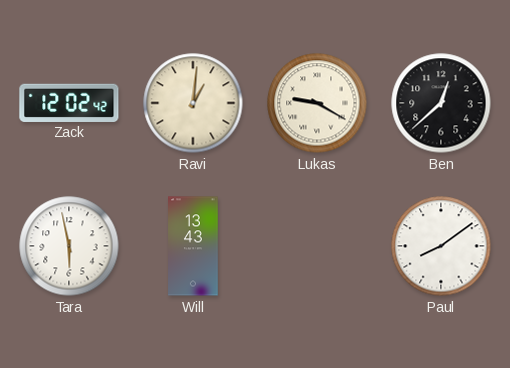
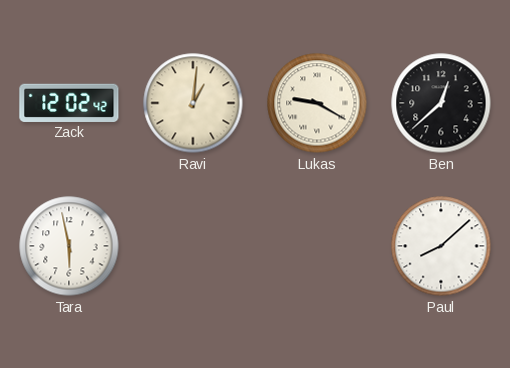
Will: 13:43 -> none (193, 246)
Paul: 8:09 -> 8:08 (441, 246)
